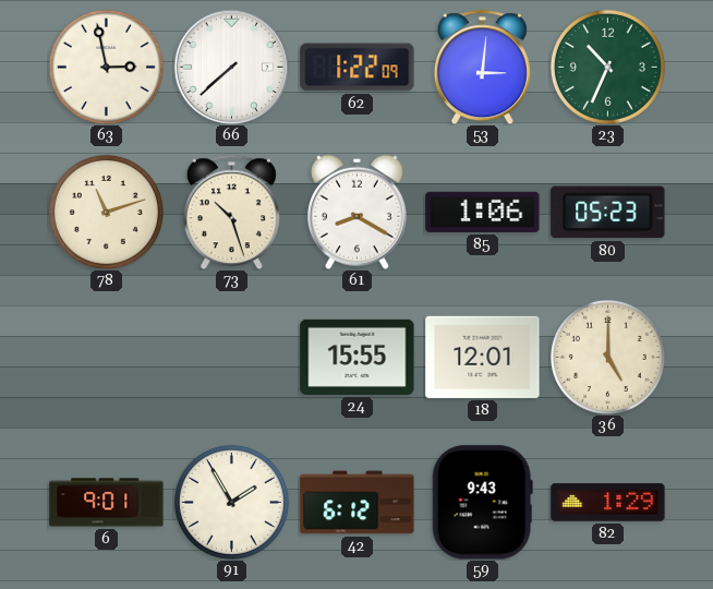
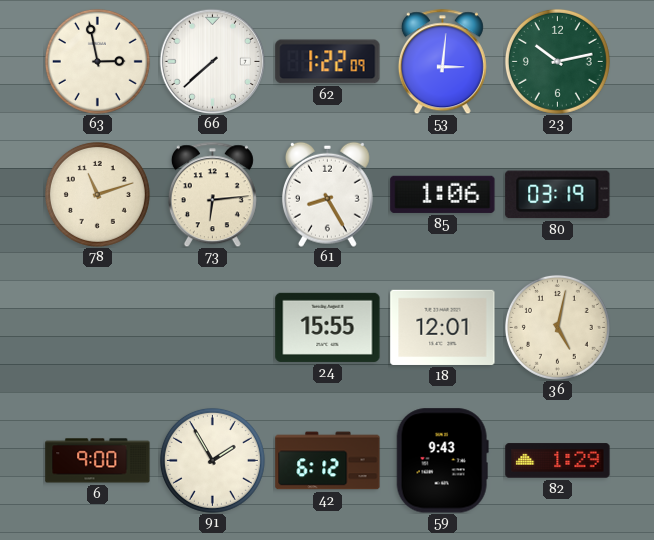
23: 10:34 -> 10:13 (557, 61)
73: 10:27 -> 6:14 (212, 194)
61: 8:20 -> 8:25 (327, 194)
80: 05:23 -> 03:19 (558, 195)
36: 5:00 -> 5:02 (557, 327)
6: 9:01 -> 9:00 (98, 461)
